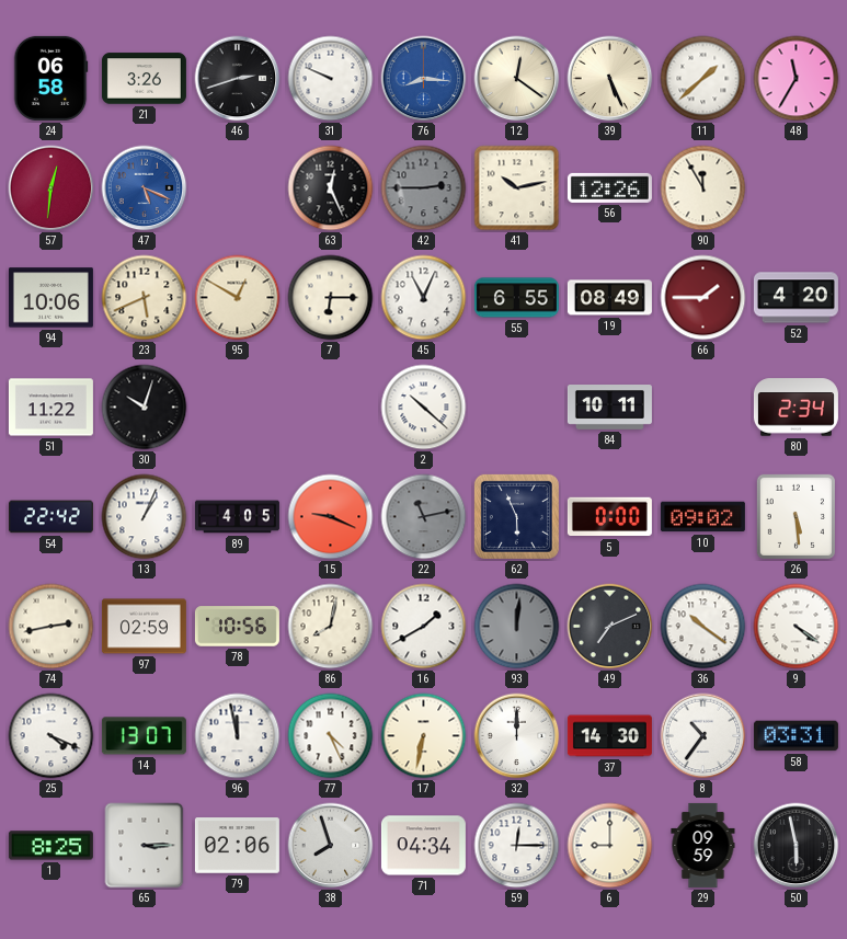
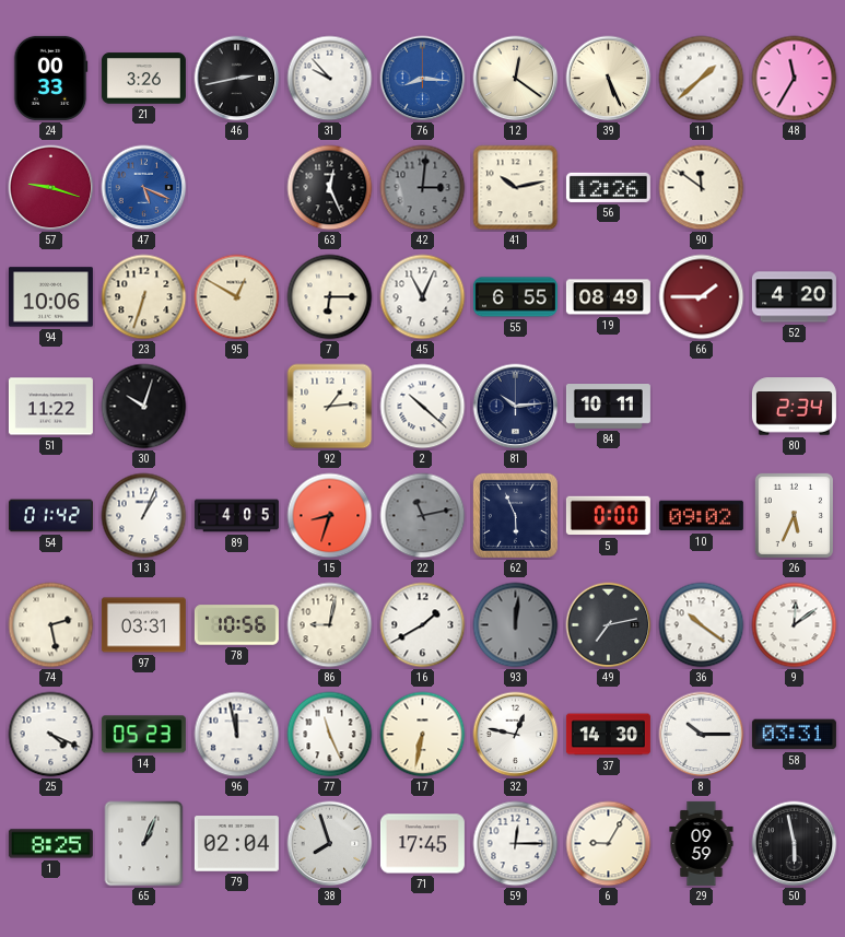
24: 06:58 -> 00:33 (50, 78)
46: 2:42 -> 2:43 (237, 79)
31: 9:49 -> 9:53 (330, 79)
57: 12:31 -> 9:18 (51, 188)
42: 2:45 -> 3:01 (423, 188)
90: 11:55 -> 11:51 (702, 188)
23: 5:41 -> 6:33 (144, 297)
92: none -> 1:14 (330, 407)
81: none -> 10:14 (516, 407)
54: 22:42 -> 01:42 (50, 516)
15: 9:19 -> 8:33 (330, 516)
26: 5:29 -> 5:34 (794, 515)
74: 2:43 -> 2:28 (51, 625)
97: 02:59 -> 03:31 (143, 625)
86: 8:02 -> 9:02 (330, 625)
49: 7:11 -> 7:13 (609, 625)
9: 4:21 -> 12:09 (795, 625)
14: 13:07 -> 05:23 (143, 735)
77: 4:26 -> 11:26 (330, 735)
32: 12:00 -> 12:47 (516, 735)
8: 10:36 -> 10:15 (702, 735)
65: 3:15 -> 1:04 (144, 844)
79: 02:06 -> 02:04 (236, 844)
71: 04:34 -> 17:45 (422, 844)
6: 9:00 -> 9:05 (609, 844)
